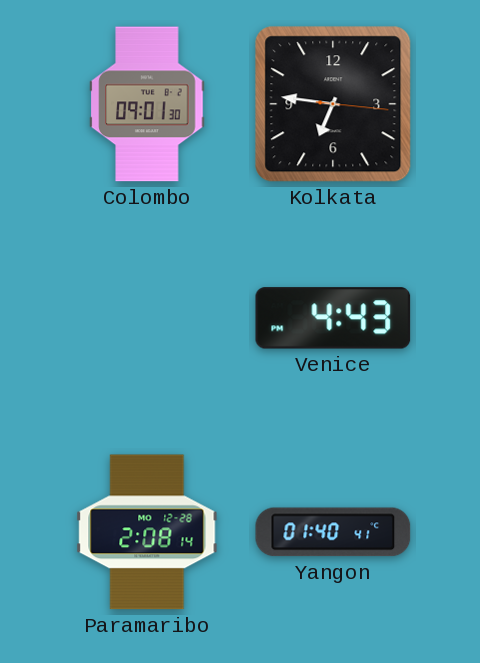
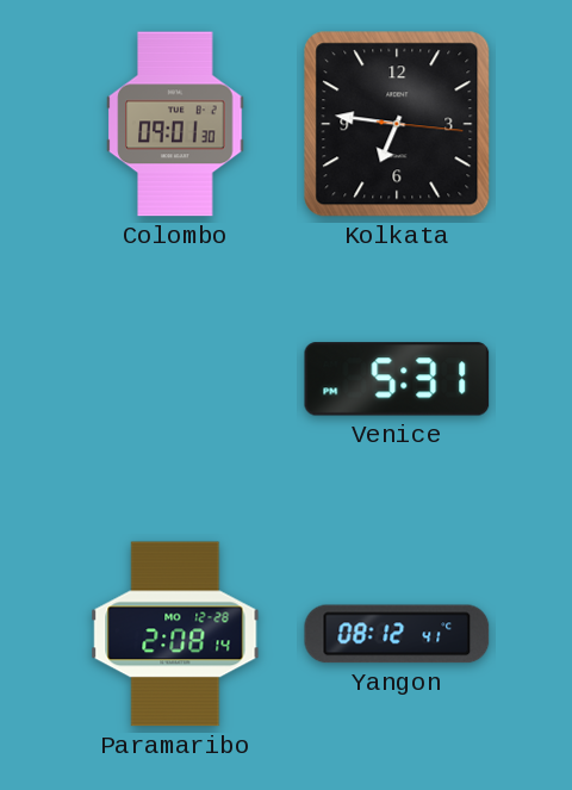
Venice: 4:43 -> 5:31 (397, 379)
Yangon: 01:40 -> 08:12 (397, 634)
